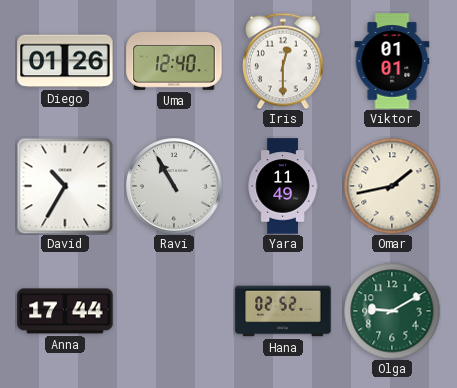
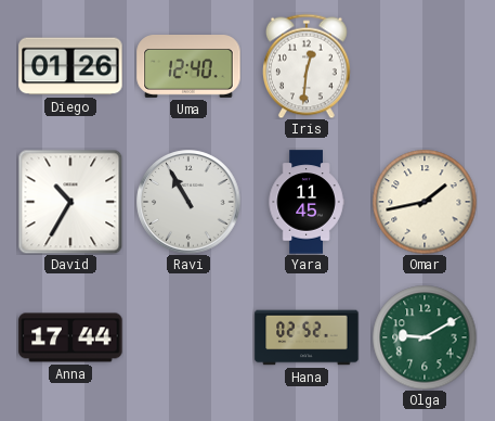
Iris: 12:30 -> 12:31 (308, 66)
Viktor: 01:01 -> none (392, 61)
Yara: 11:49 -> 11:45 (307, 202)
